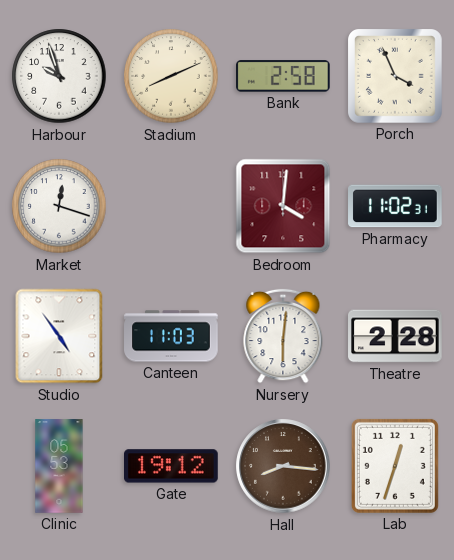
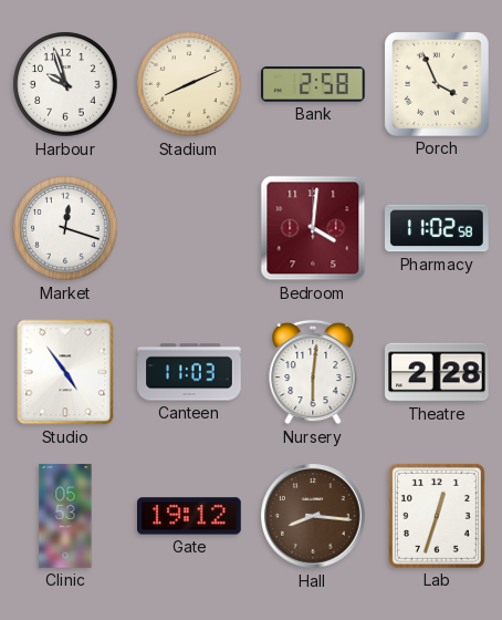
Pharmacy: 11:02:31 -> 11:02:58 (437, 228)
